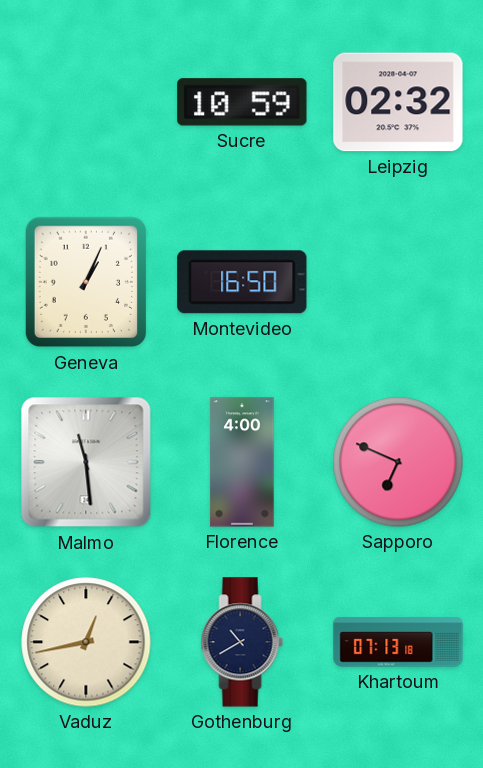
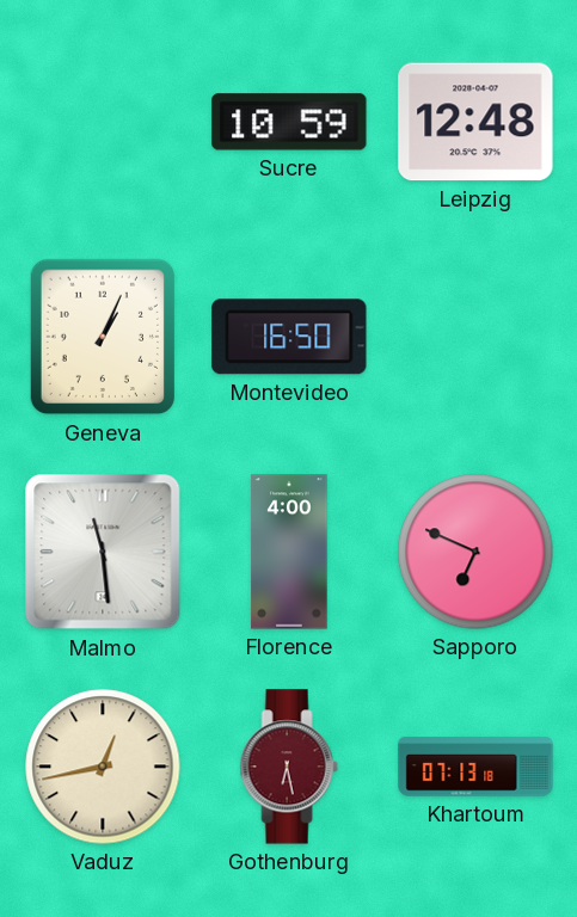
Leipzig: 02:32 -> 12:48 (475, 122)
Gothenburg: 10:40 -> 6:28 (289, 767)
Gothenburg dial: navy -> burgundy (289, 767)
